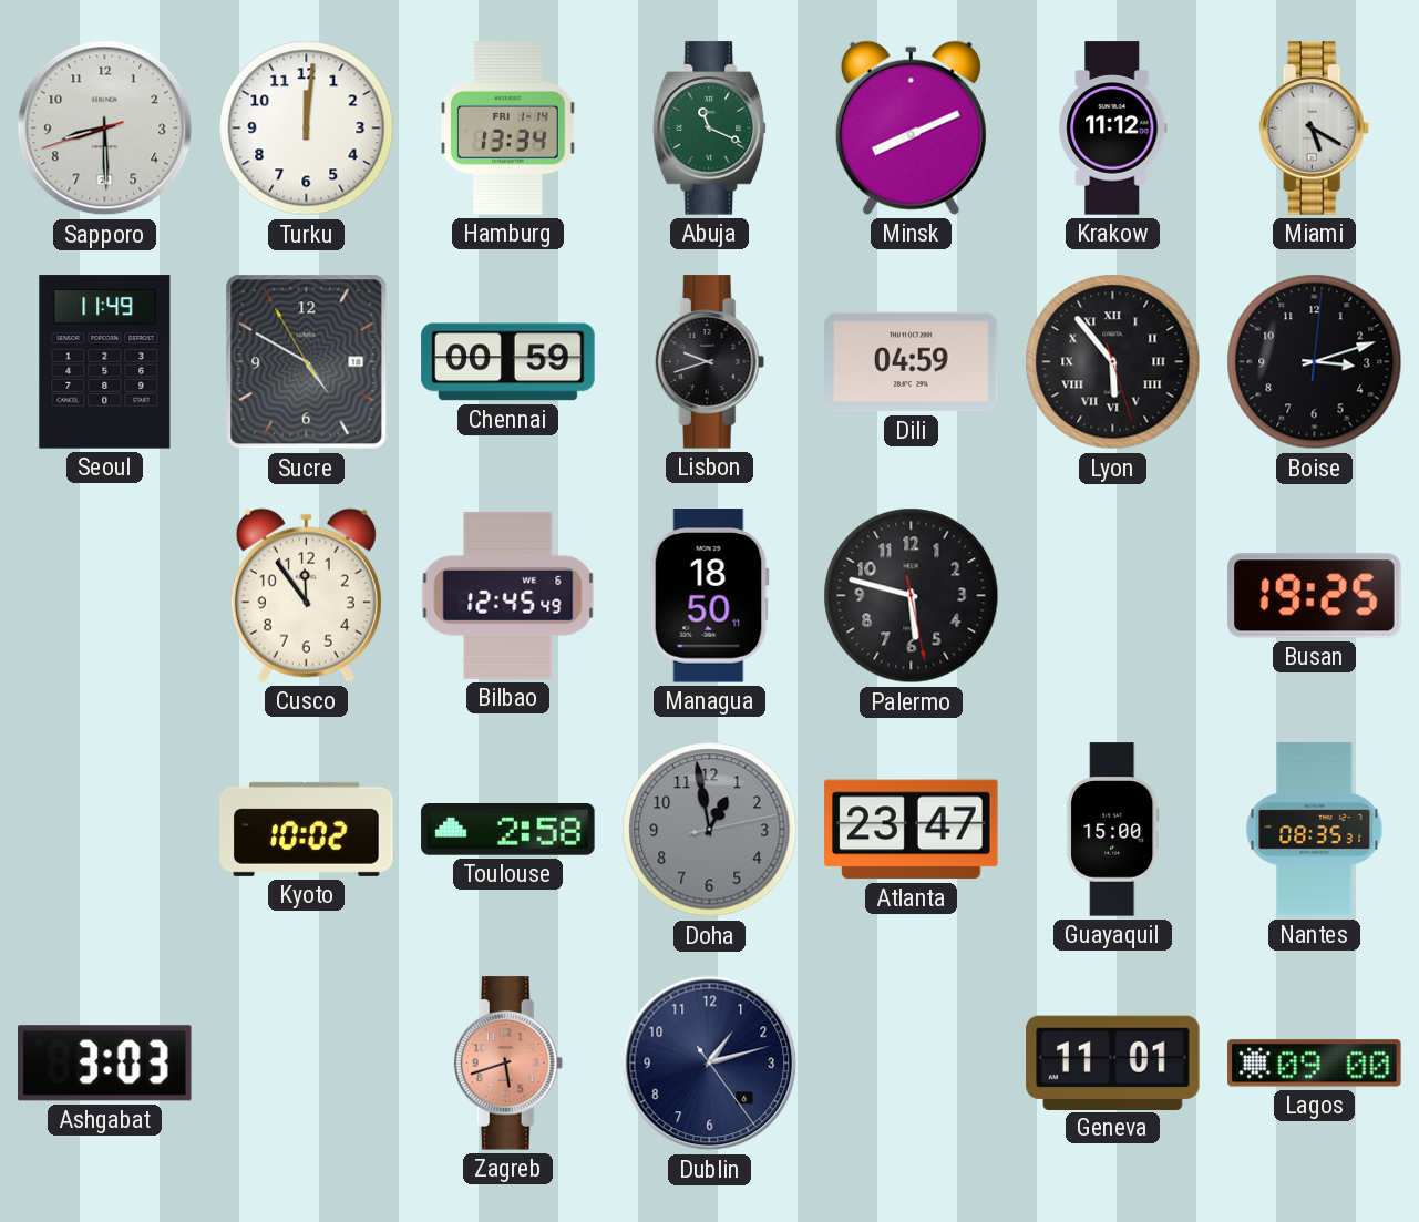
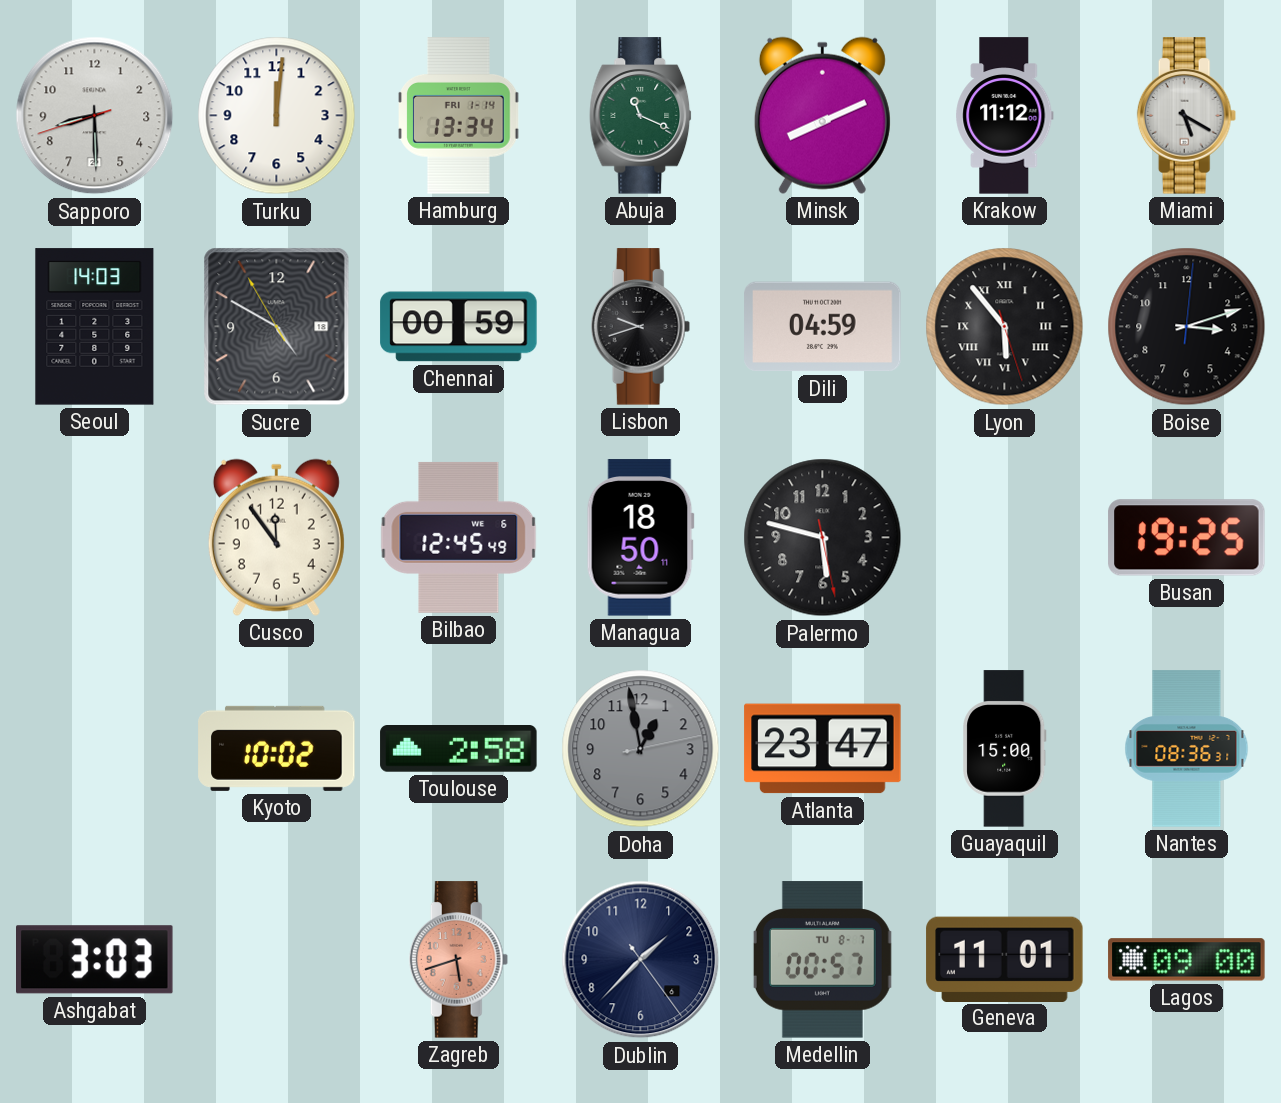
Seoul: 11:49 -> 14:03 (95, 327)
Nantes: 08:35 -> 08:36 (1187, 749)
Dublin: 1:12 -> 1:37 (641, 960)
Medellin: none -> 00:57 (822, 960)
